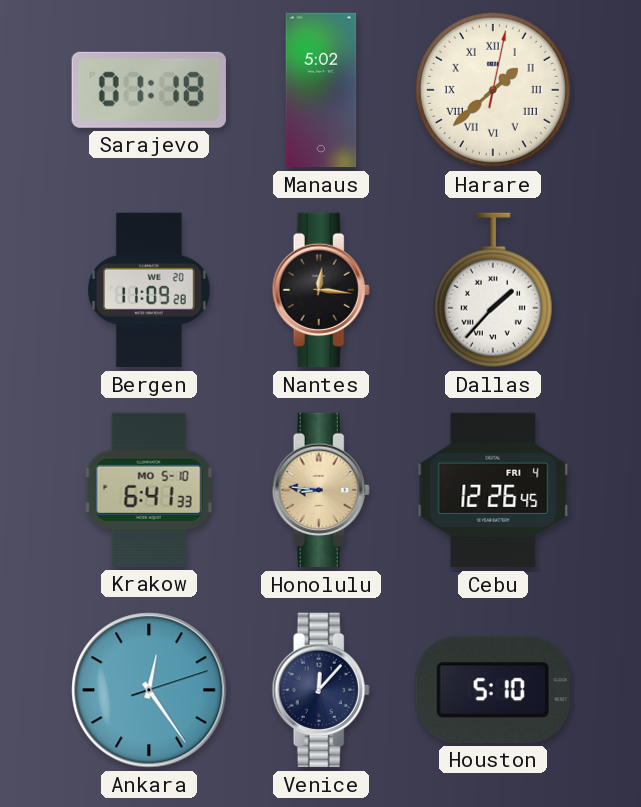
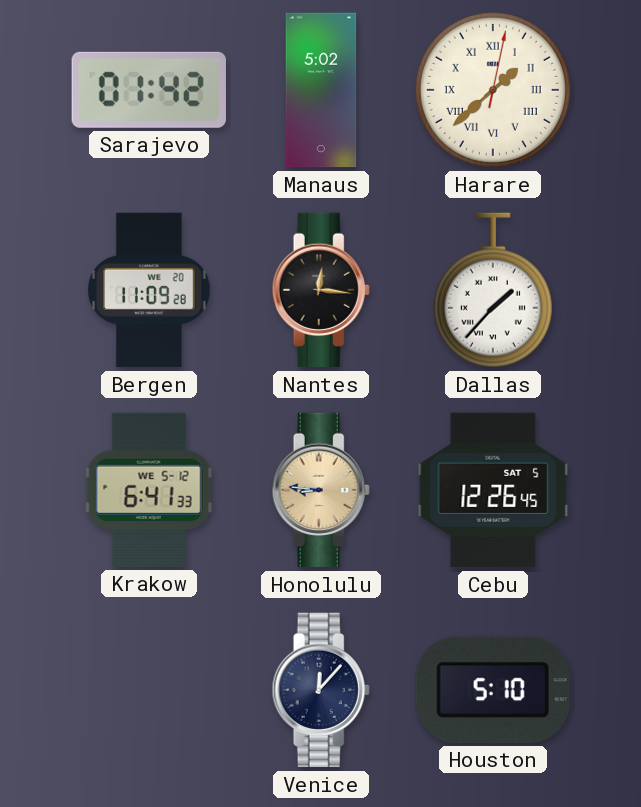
Sarajevo: 01:18 -> 01:42 (149, 90)
Krakow date: MO 5-10 -> WE 5-12 (149, 490)
Cebu date: FRI 4 -> SAT 5 (493, 490)
Ankara: 12:24 -> none (149, 690)
